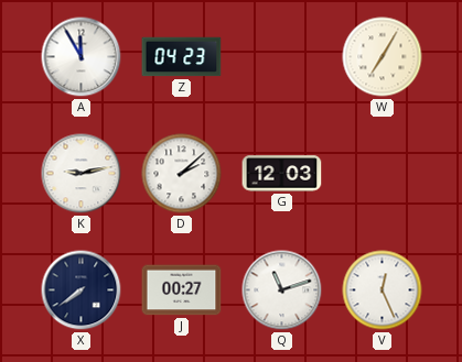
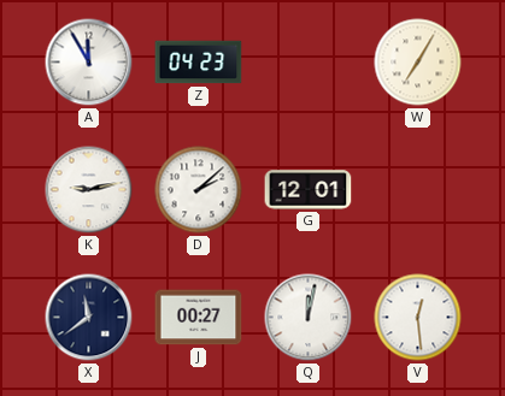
G: 12:03 -> 12:01 (309, 190)
X: 7:39 -> 11:39 (89, 318)
Q: 11:12 -> 12:02 (309, 318)
V: 12:26 -> 12:29 (418, 318)
